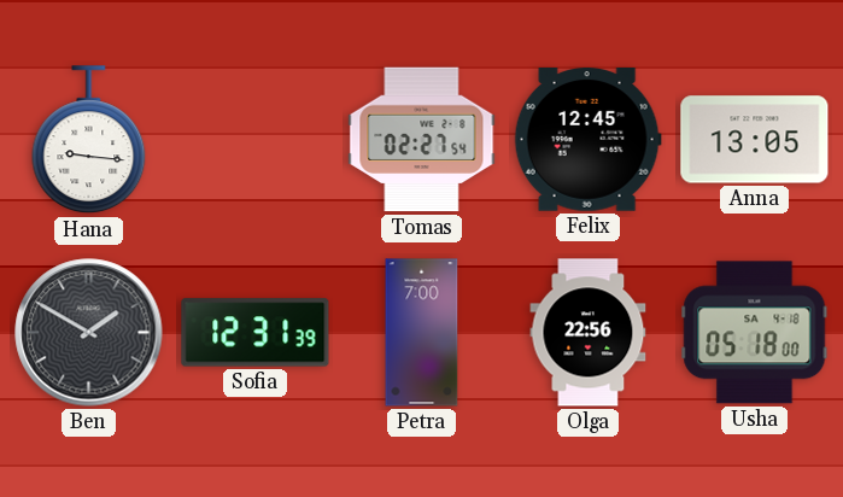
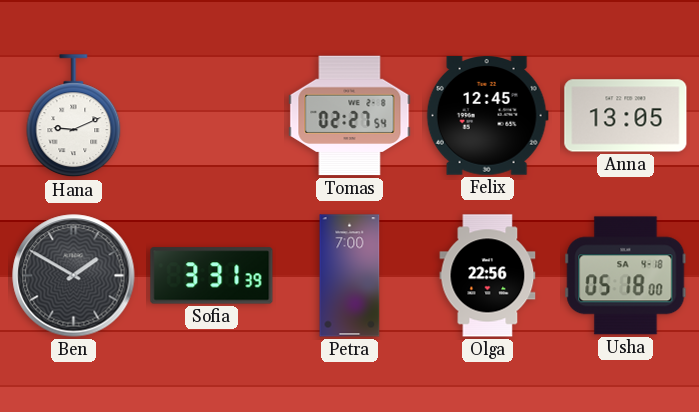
Hana: 9:16 -> 9:11 (74, 116)
Sofia: 12:31 -> 3:31 (212, 276)
